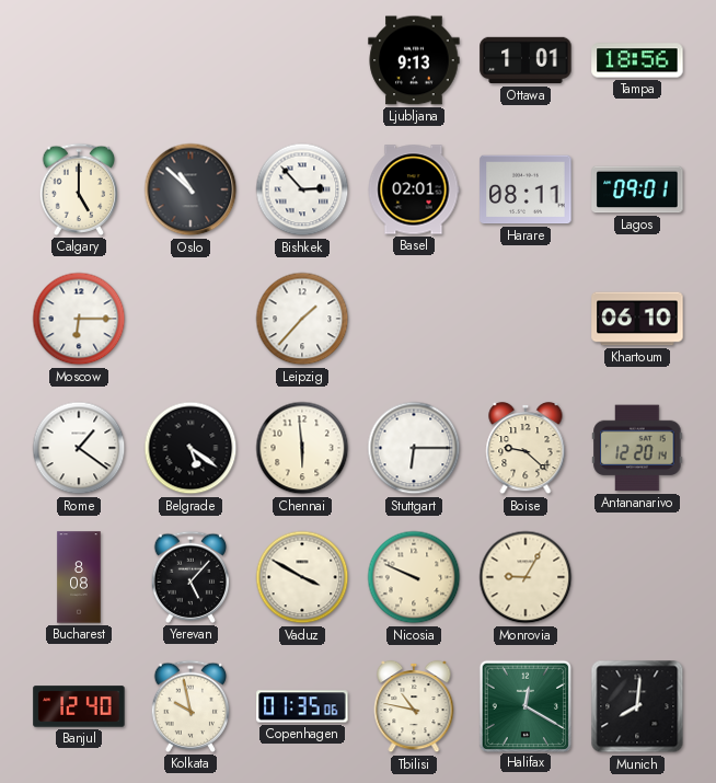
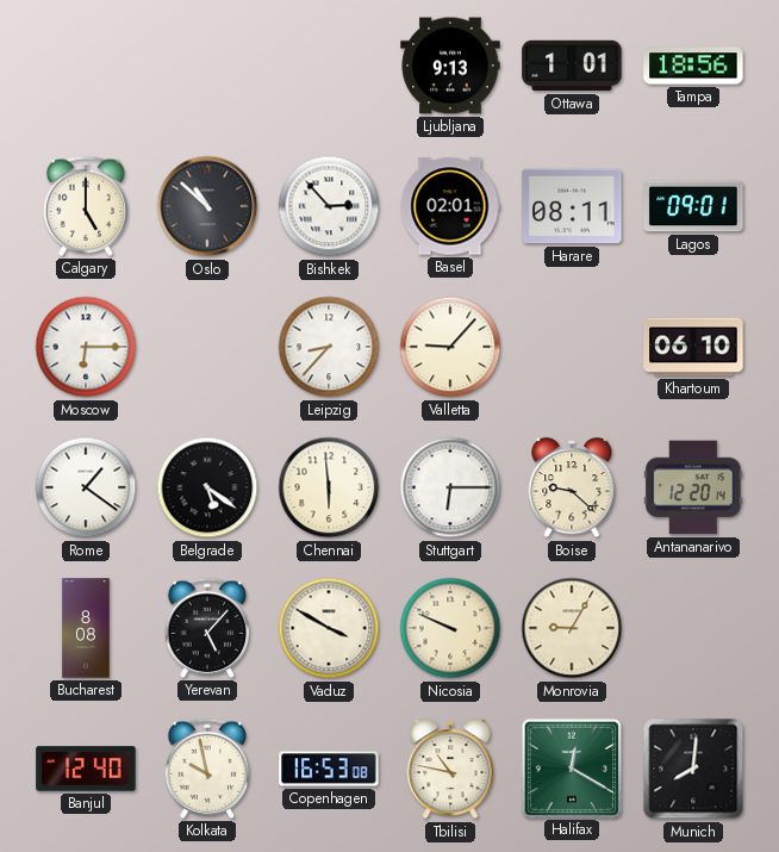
Leipzig: 1:37 -> 8:37 (329, 347)
Valletta: none -> 9:07 (450, 347)
Copenhagen: 01:35 -> 16:53 (329, 769)
